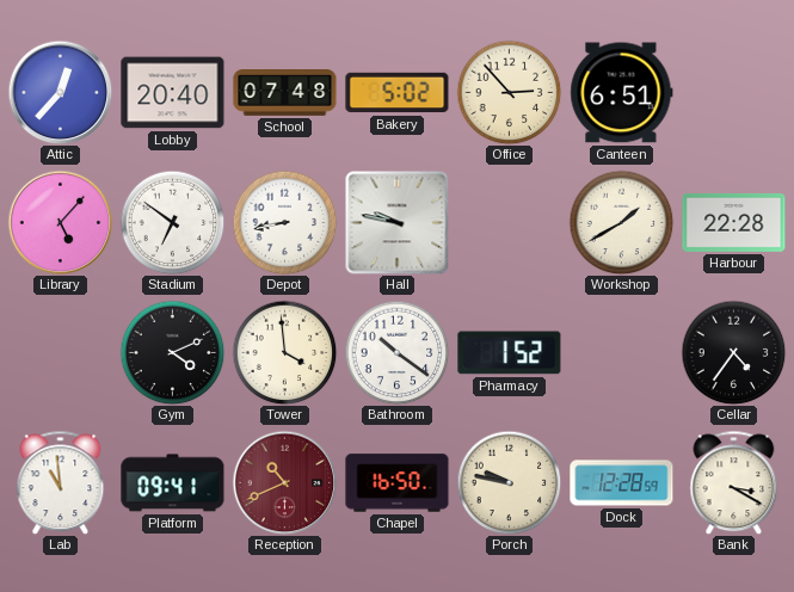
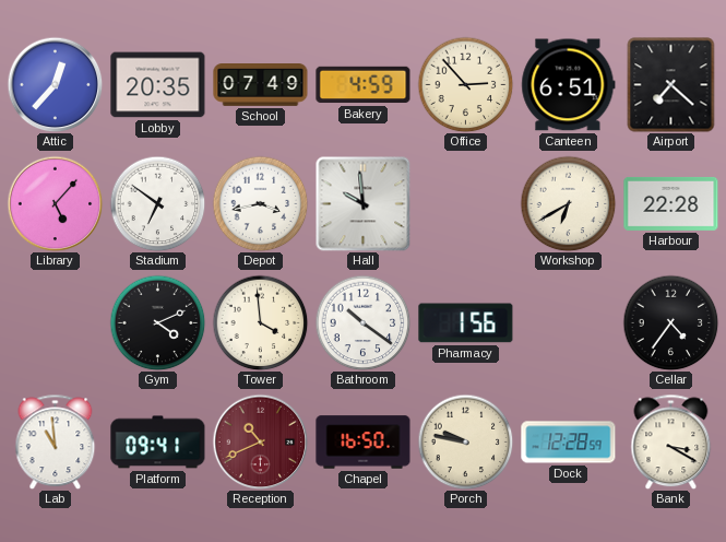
Lobby: 20:40 -> 20:35 (158, 85)
School: 07:48 -> 07:49 (261, 85)
Bakery: 5:02 -> 4:59 (364, 85)
Airport: none -> 7:22 (671, 85)
Depot: 8:43 -> 3:43 (260, 203)
Hall: 9:47 -> 9:59 (362, 203)
Workshop: 1:40 -> 6:40 (568, 203)
Pharmacy: 1:52 -> 1:56 (466, 323)
